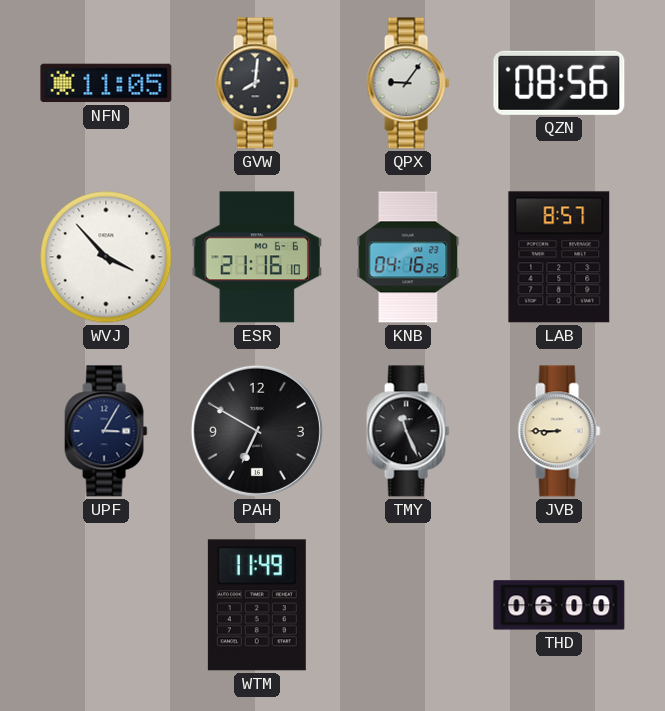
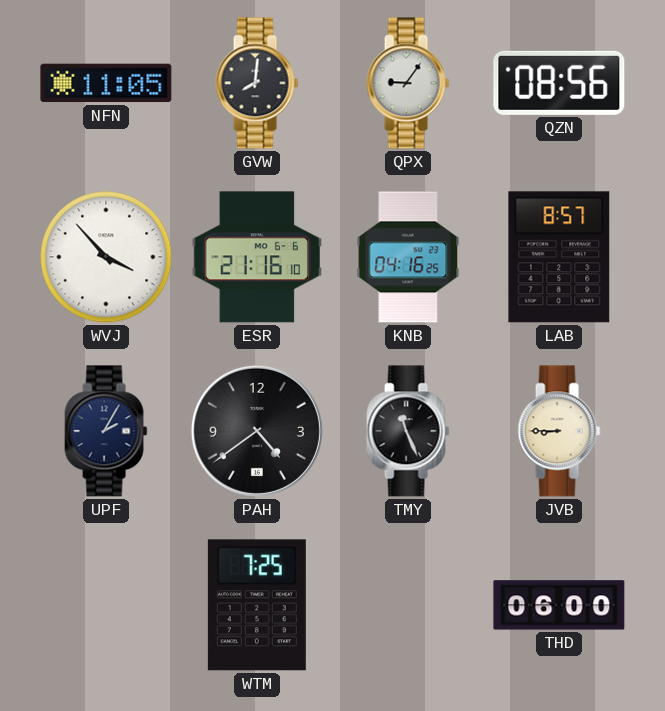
UPF: 3:05 -> 2:05 (106, 431)
PAH: 6:50 -> 4:39 (257, 431)
WTM: 11:49 -> 7:25 (257, 605)
